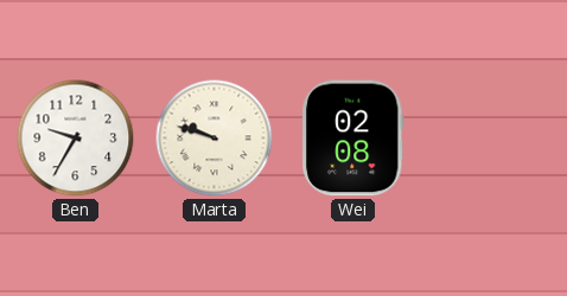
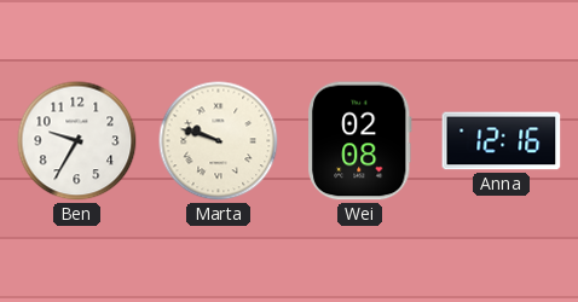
Anna: none -> 12:16 (502, 141)
